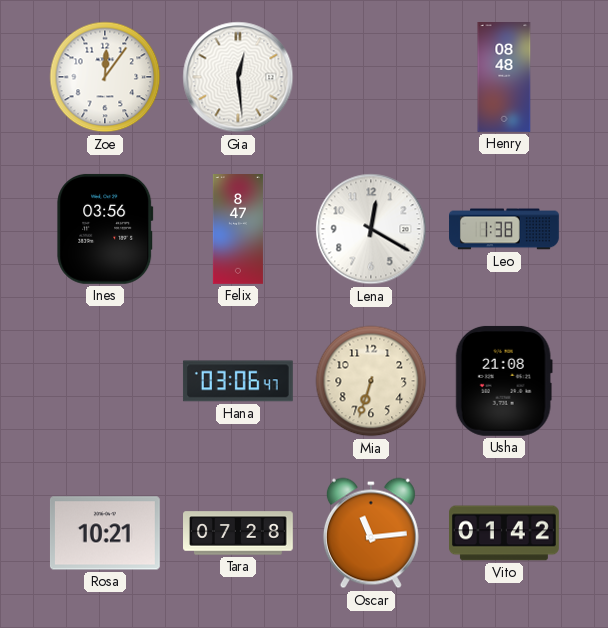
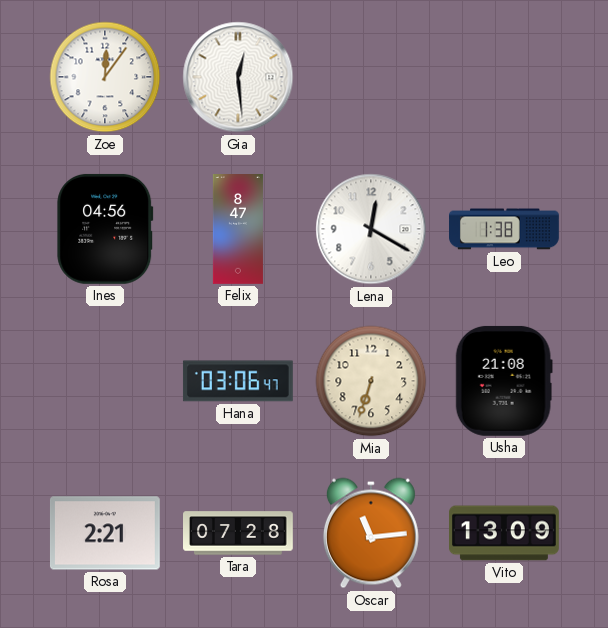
Henry: 08:48 -> none (504, 78)
Ines: 03:56 -> 04:56 (105, 229)
Rosa: 10:21 -> 2:21 (105, 533)
Vito: 01:42 -> 13:09 (505, 533)
